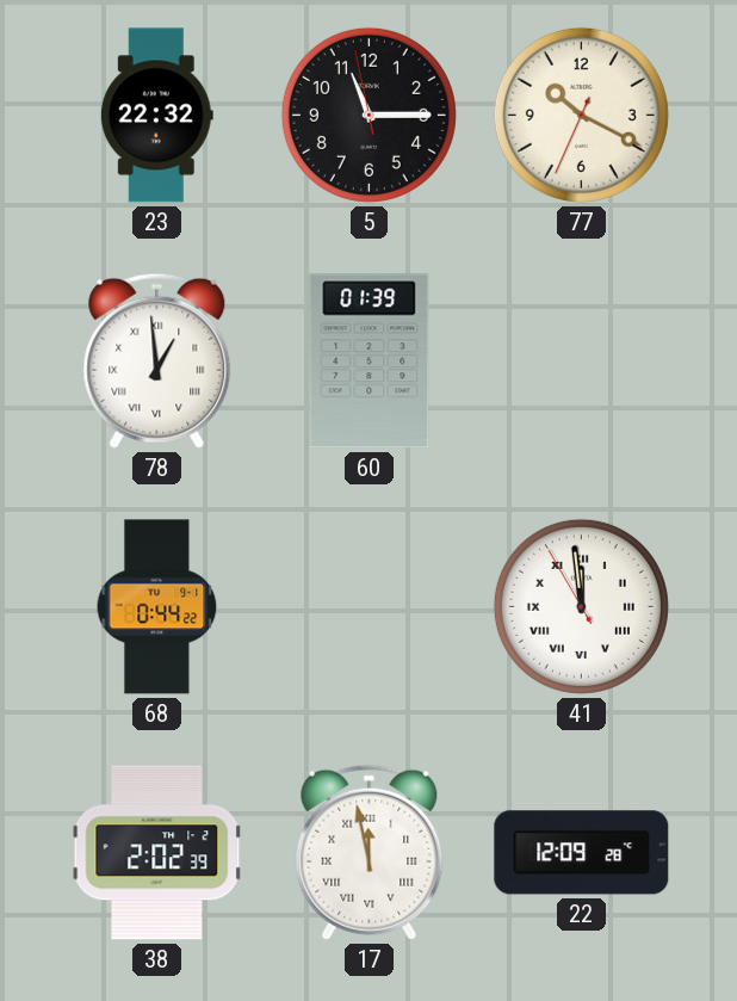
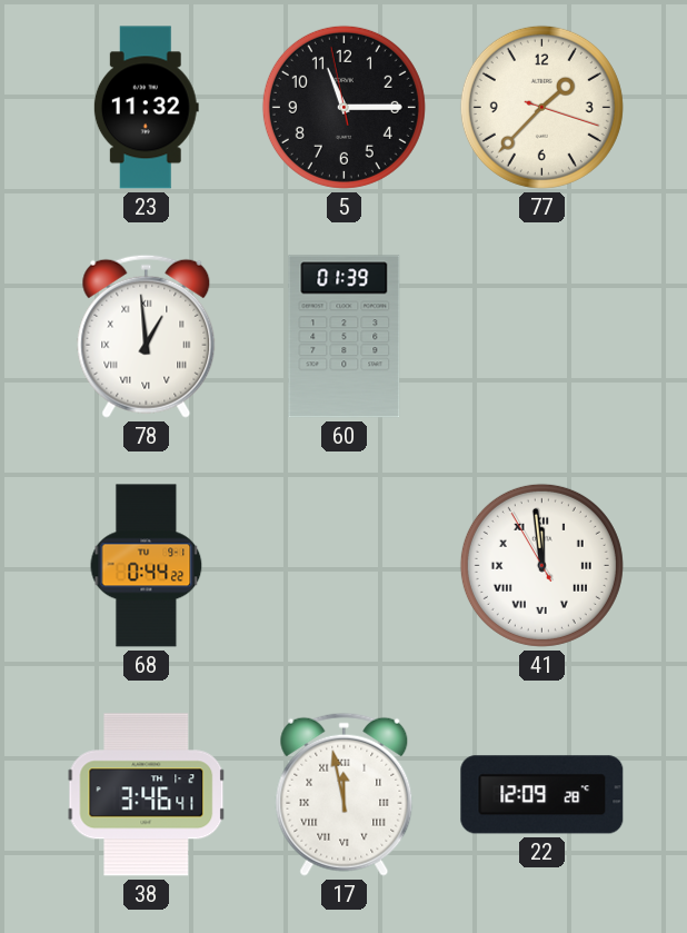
23: 22:32 -> 11:32 (146, 108)
77: 10:19 -> 1:37 (541, 107)
38: 2:02 -> 3:46 (147, 795)
